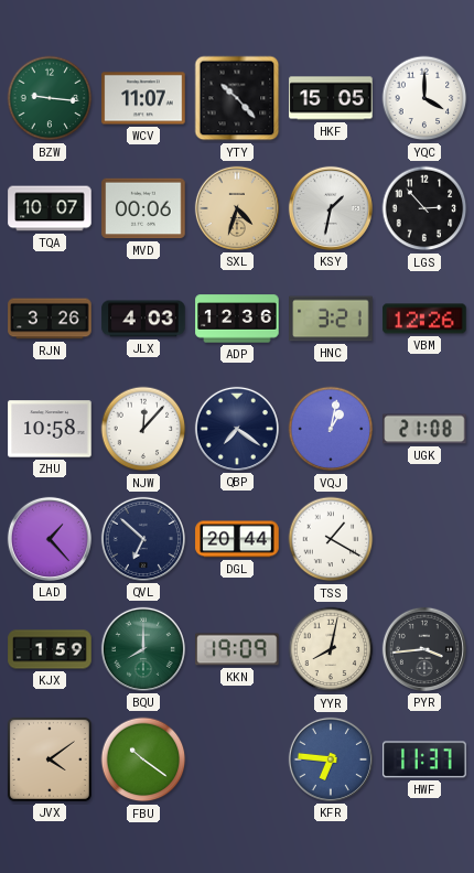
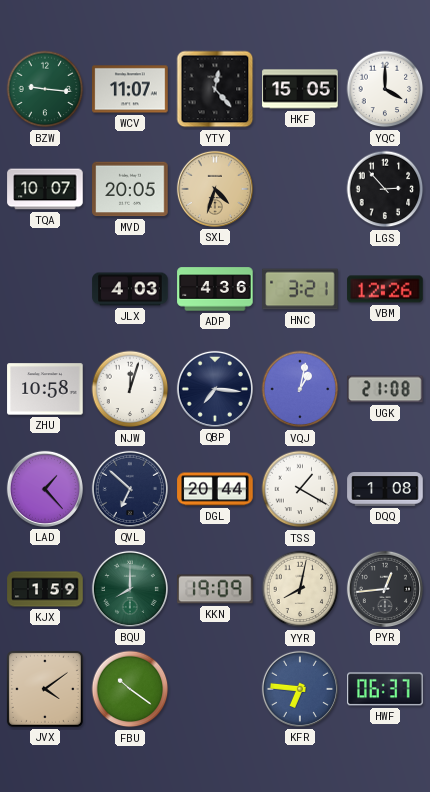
YTY: 10:23 -> 12:23 (215, 89)
MVD: 00:06 -> 20:05 (130, 189)
KSY: 1:32 -> none (331, 208)
RJN: 3:26 -> none (50, 319)
ADP: 12:36 -> 4:36 (215, 289)
NJW: 12:07 -> 12:03 (130, 389)
QBP: 7:21 -> 7:16 (215, 389)
DQQ: none -> 1:08 (385, 489)
PYR: 3:44 -> 12:44 (385, 589)
HWF: 11:37 -> 06:37 (385, 689)
